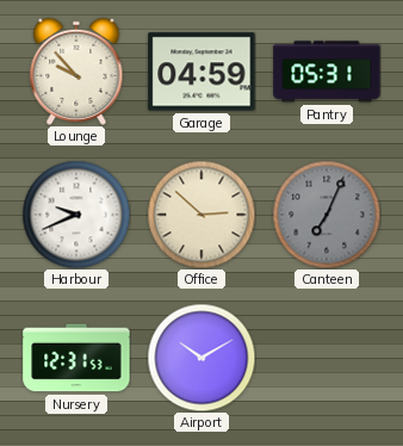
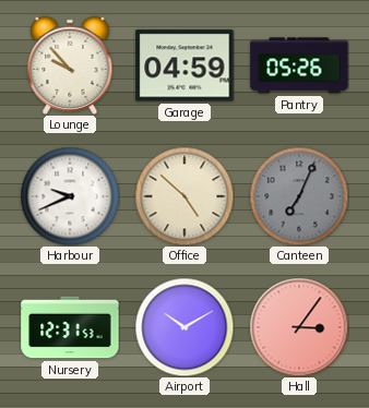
Pantry: 05:31 -> 05:26 (299, 65)
Office: 2:52 -> 4:52 (184, 196)
Hall: none -> 3:06 (299, 327)
